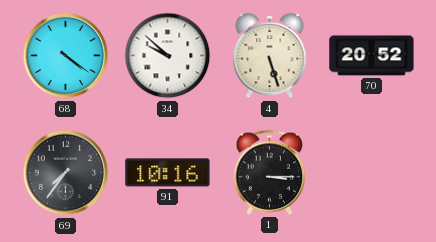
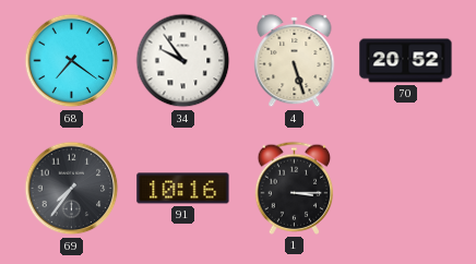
68: 4:21 -> 7:21 (72, 61)
34: 9:52 -> 9:54 (183, 61)
